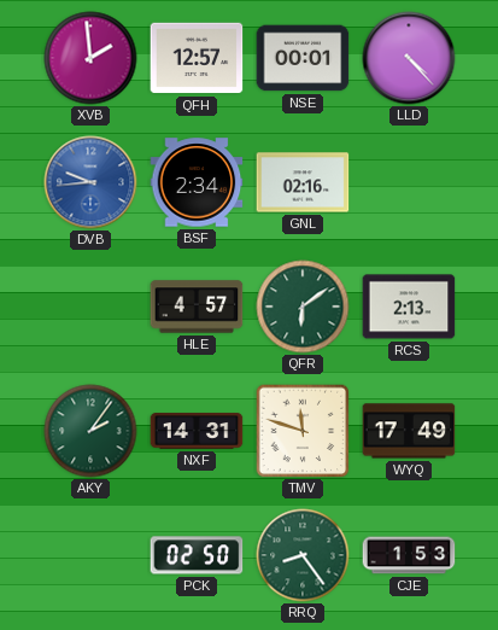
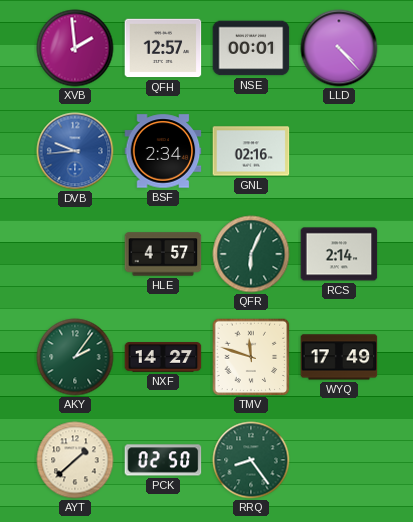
QFR: 6:09 -> 6:04 (251, 254)
RCS: 2:13 -> 2:14 (339, 254)
NXF: 14:31 -> 14:27 (163, 357)
AYT: none -> 1:38 (75, 460)
CJE: 1:53 -> none (409, 555)
